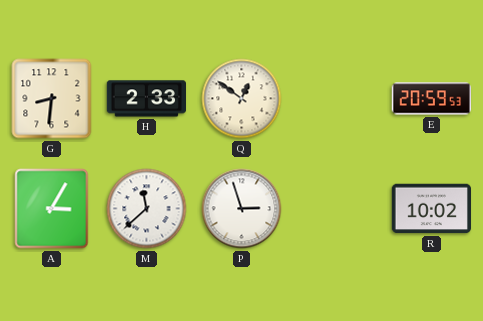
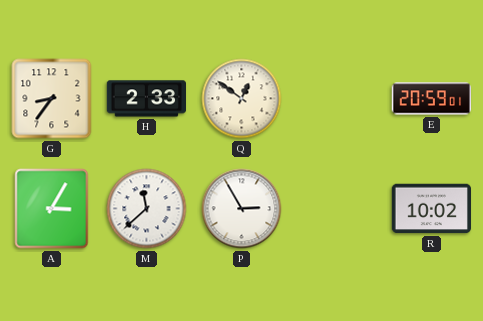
G: 8:31 -> 8:36 (52, 99)
E: 20:59:53 -> 20:59:01 (431, 99)
P: 2:57 -> 2:55 (242, 209)
